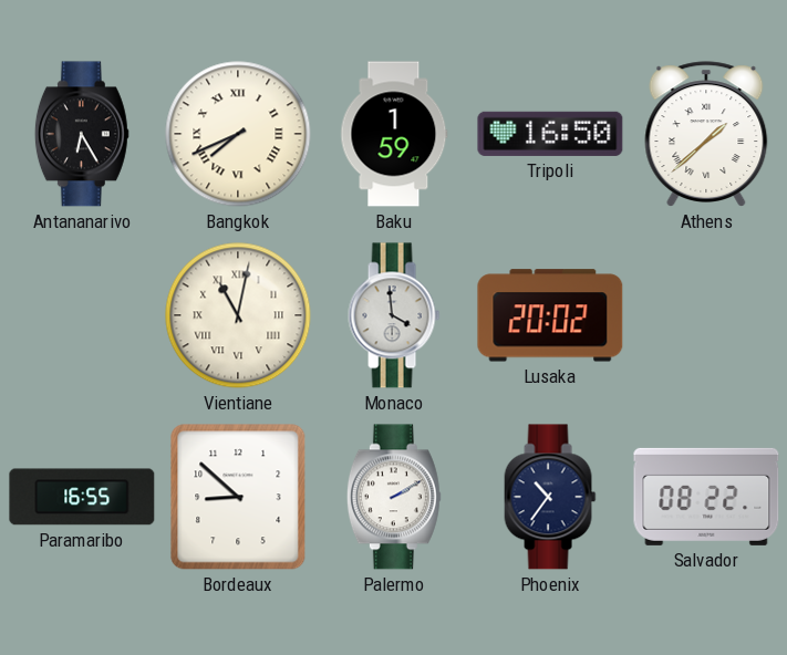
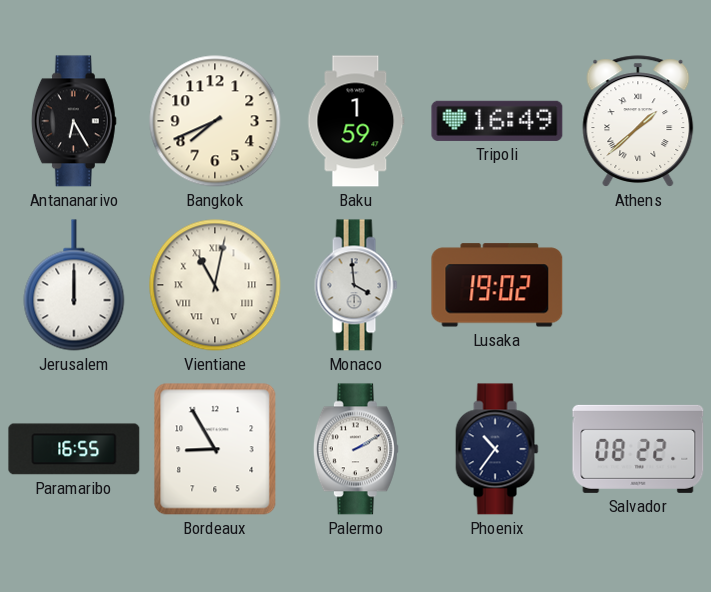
Bangkok numerals: Roman -> Arabic (215, 121)
Tripoli: 16:50 -> 16:49 (497, 121)
Jerusalem: none -> 12:00 (74, 285)
Lusaka: 20:02 -> 19:02 (497, 285)
Bordeaux: 8:52 -> 8:55 (215, 449)
